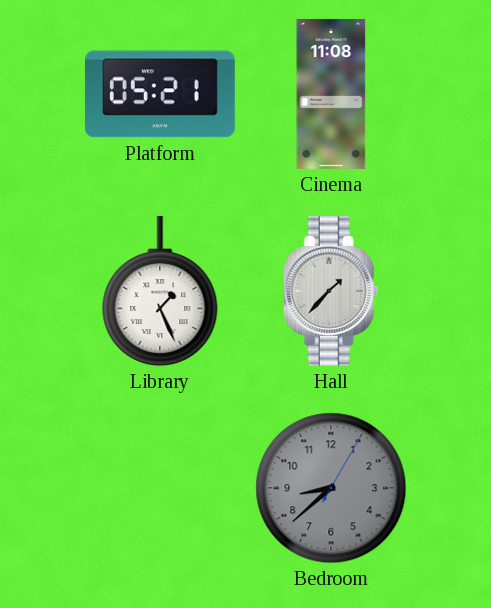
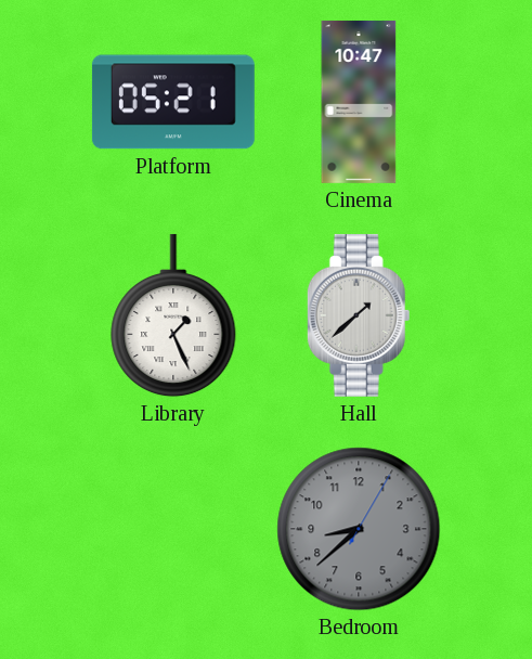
Cinema: 11:08 -> 10:47 (359, 102)
Hall: 1:37 -> 1:38 (359, 315)
